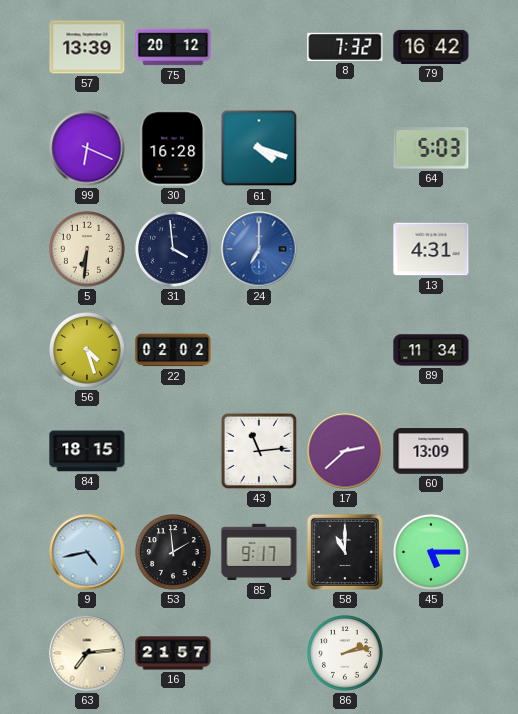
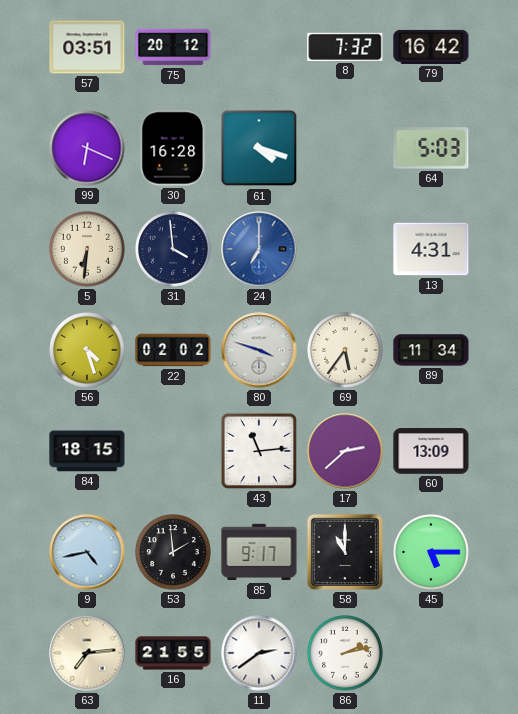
57: 13:39 -> 03:51 (87, 47)
80: none -> 3:48 (259, 350)
69: none -> 5:36 (345, 350)
16: 21:57 -> 21:55 (173, 653)
11: none -> 2:39 (259, 653)
